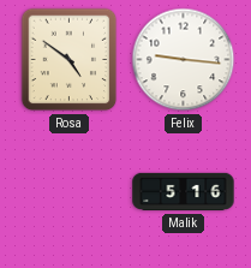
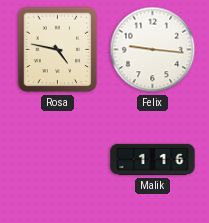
Rosa: 4:51 -> 4:47 (58, 50)
Malik: 5:16 -> 1:16 (153, 160)
